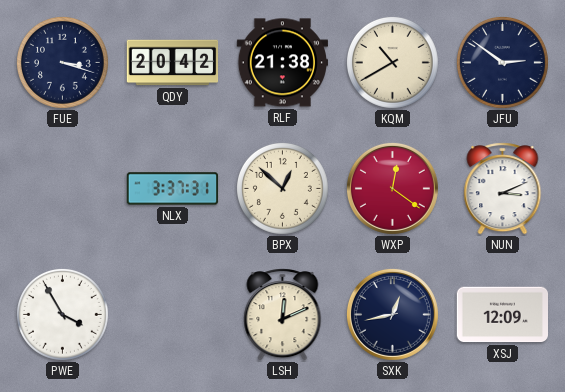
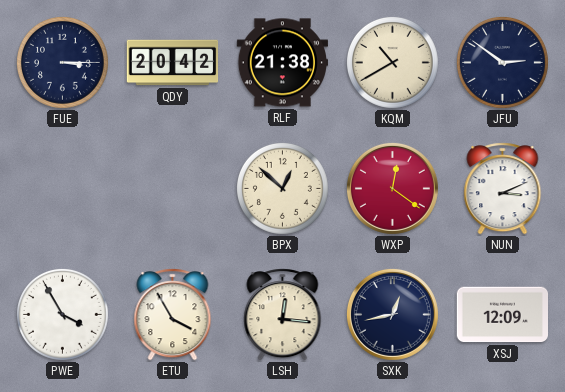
FUE: 3:18 -> 3:15 (62, 62)
NLX: 3:37 -> none (173, 189)
ETU: none -> 3:55 (173, 315)
LSH: 12:11 -> 12:16 (283, 315)
